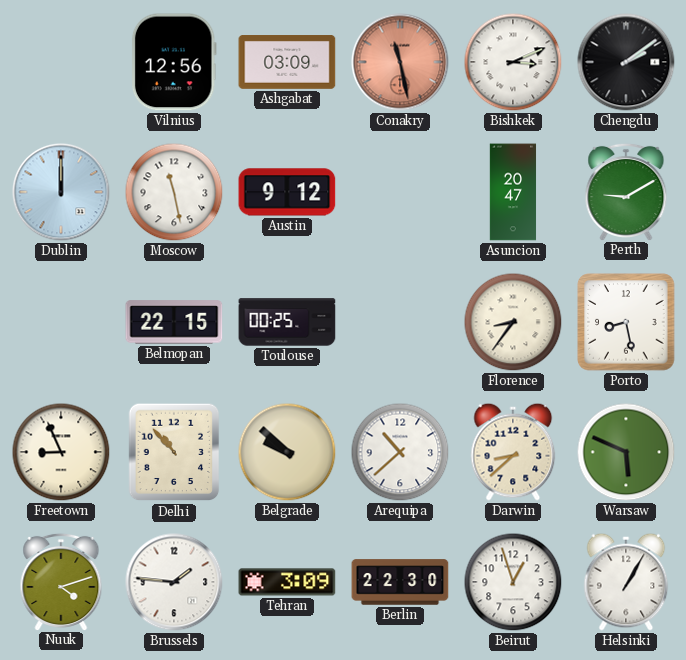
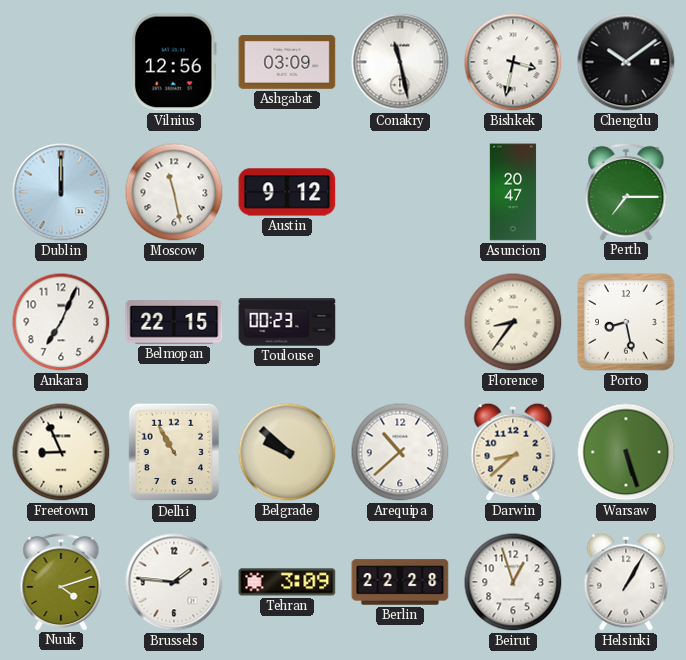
Conakry dial: salmon -> white (400, 62)
Bishkek: 3:11 -> 3:32 (513, 62)
Chengdu: 2:09 -> 10:09 (626, 62)
Perth: 9:10 -> 7:15 (626, 191)
Ankara: none -> 7:04 (61, 322)
Toulouse: 00:25 -> 00:23 (287, 322)
Delhi: 10:53 -> 10:55 (174, 452)
Warsaw: 5:49 -> 5:27 (626, 452)
Berlin: 22:30 -> 22:28 (400, 582)
